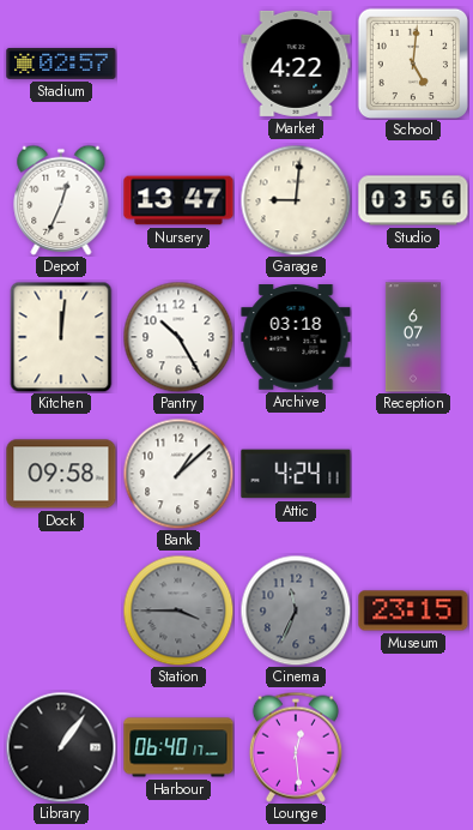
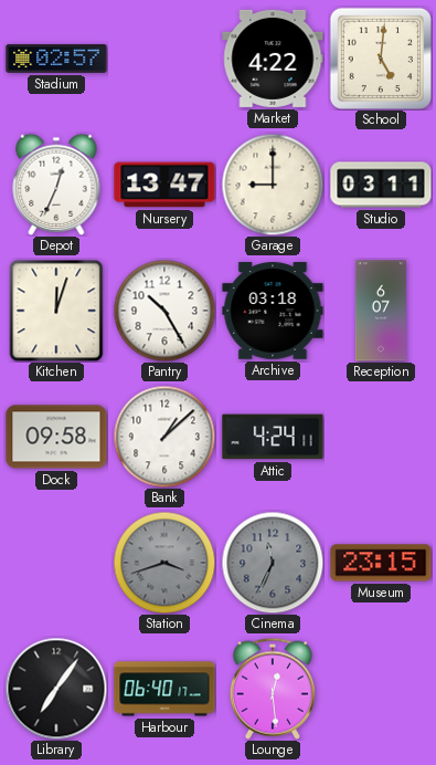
Garage: 9:01 -> 9:00 (273, 185)
Studio: 03:56 -> 03:11 (381, 185)
Kitchen: 12:01 -> 12:03 (56, 311)
Station: 3:45 -> 3:42 (164, 563)
Library: 1:06 -> 7:06 (56, 689)
